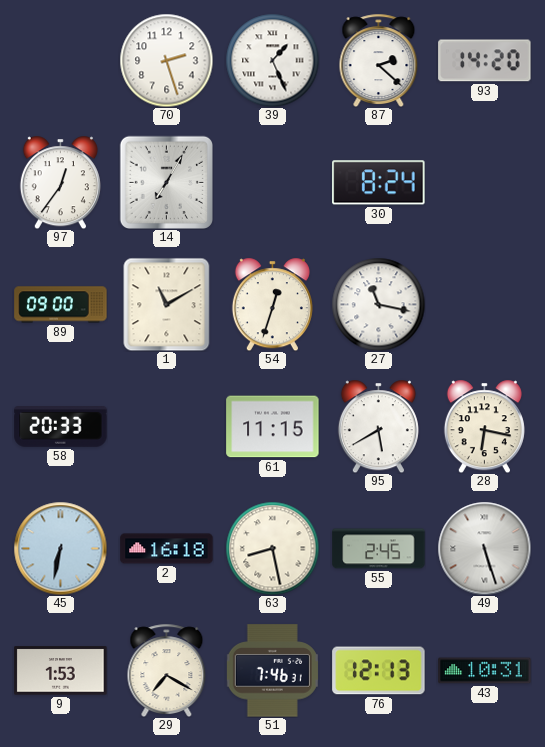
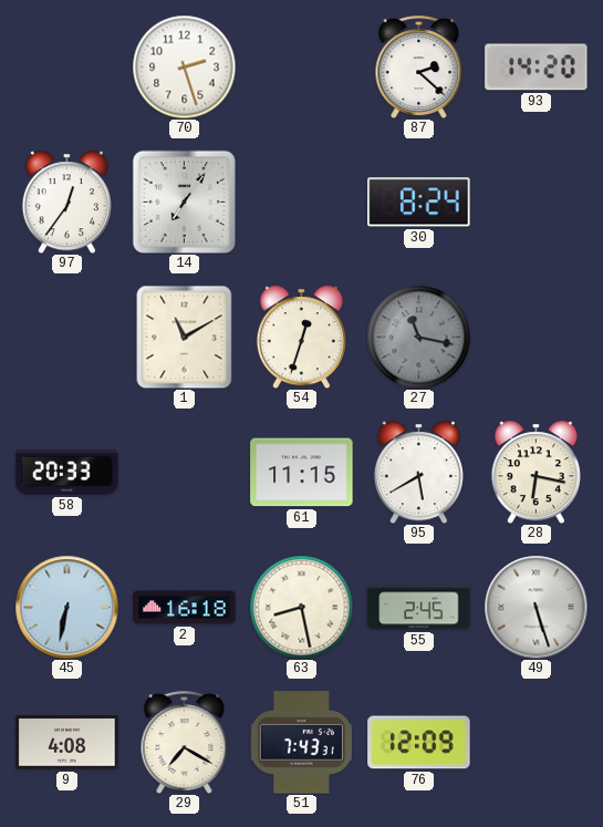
39: 1:26 -> none (272, 60)
14: 7:05 -> 7:06 (184, 201)
89: 09:00 -> none (61, 305)
27 dial: white -> grey (418, 337)
9: 1:53 -> 4:08 (67, 743)
51: 7:46 -> 7:43 (301, 743)
76: 12:13 -> 12:09 (419, 743)
43: 10:31 -> none (485, 671)
